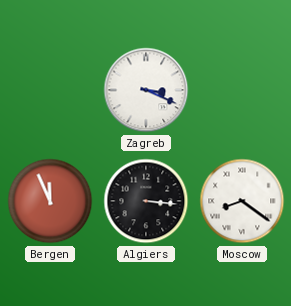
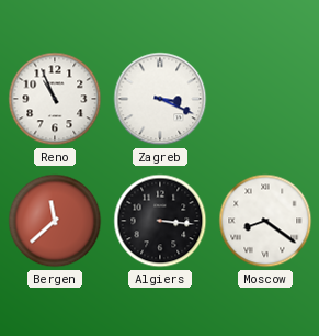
Reno: none -> 10:56 (55, 99)
Bergen: 11:56 -> 11:38 (55, 221)
